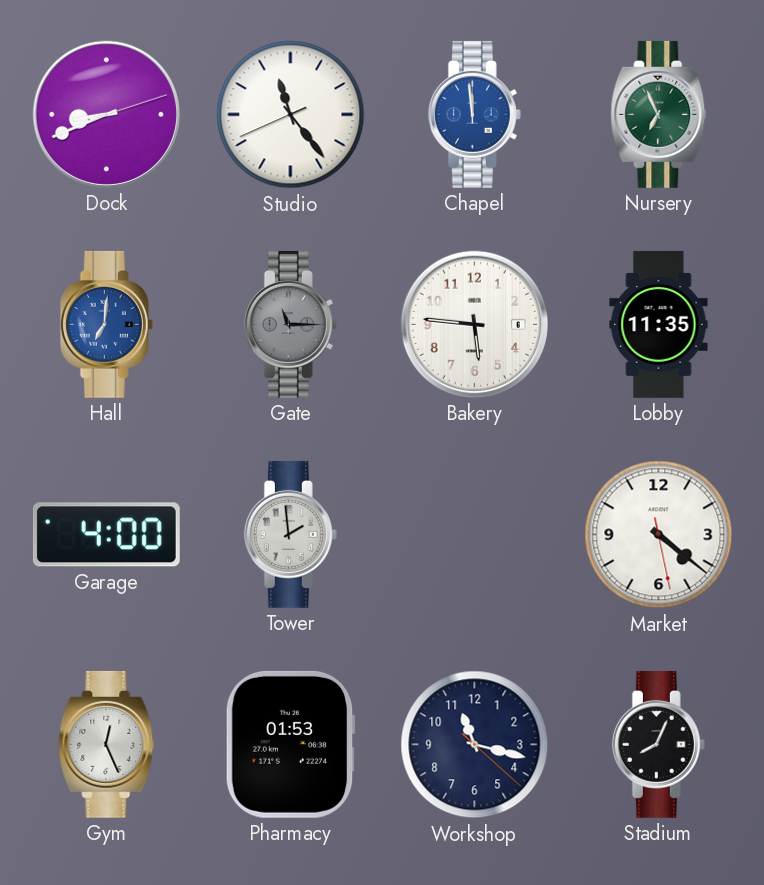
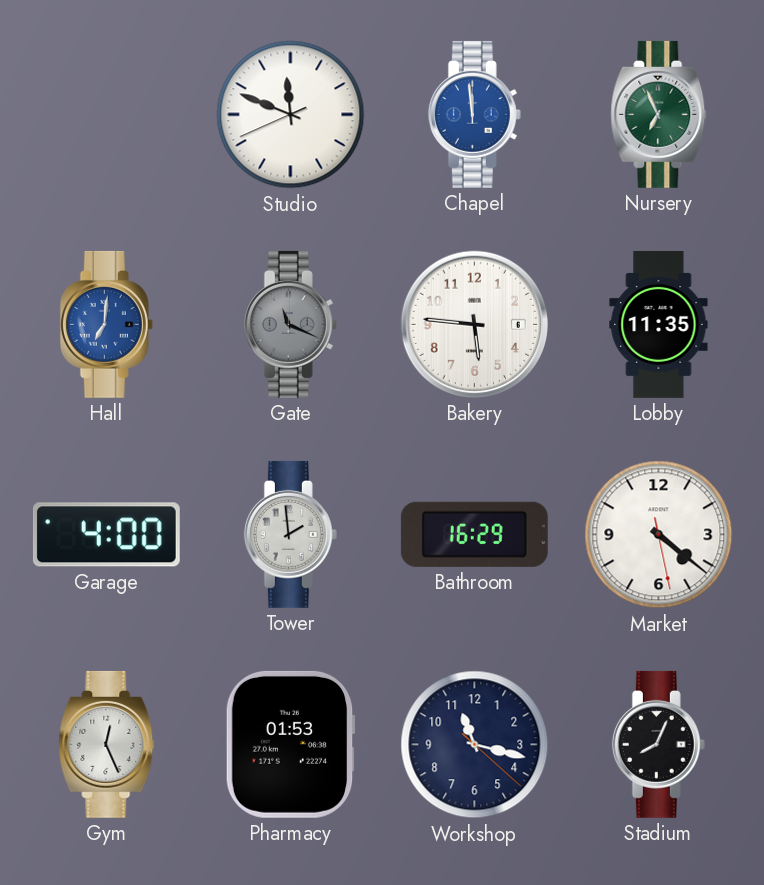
Dock: 8:41 -> none (106, 114)
Studio: 11:23 -> 11:48 (291, 115)
Gate: 11:15 -> 11:19 (290, 324)
Bathroom: none -> 16:29 (474, 534)
